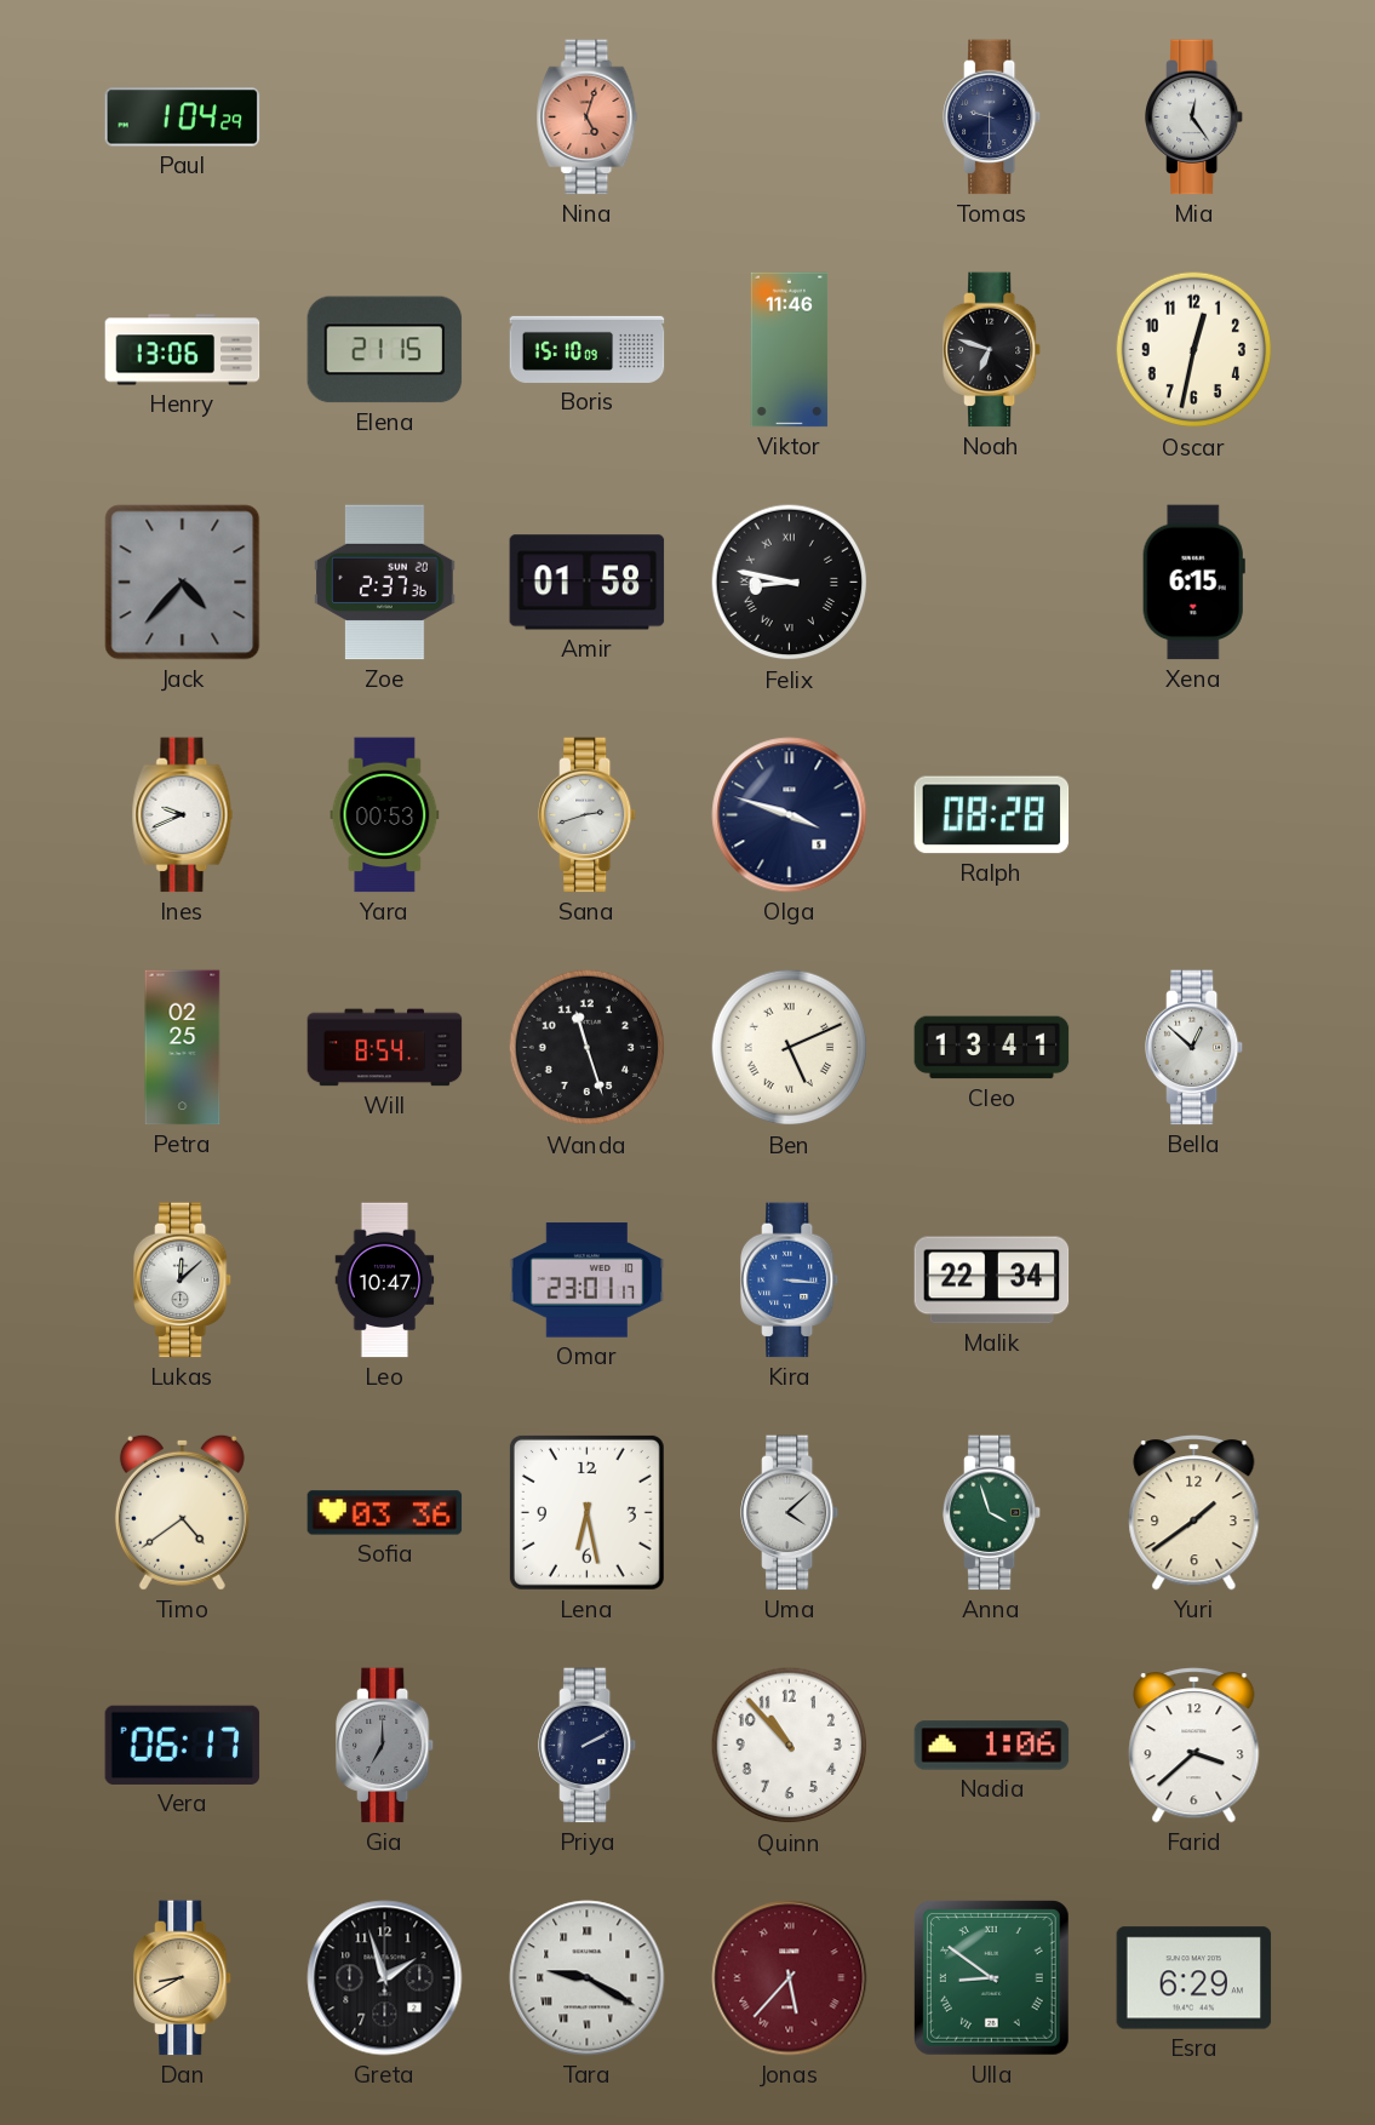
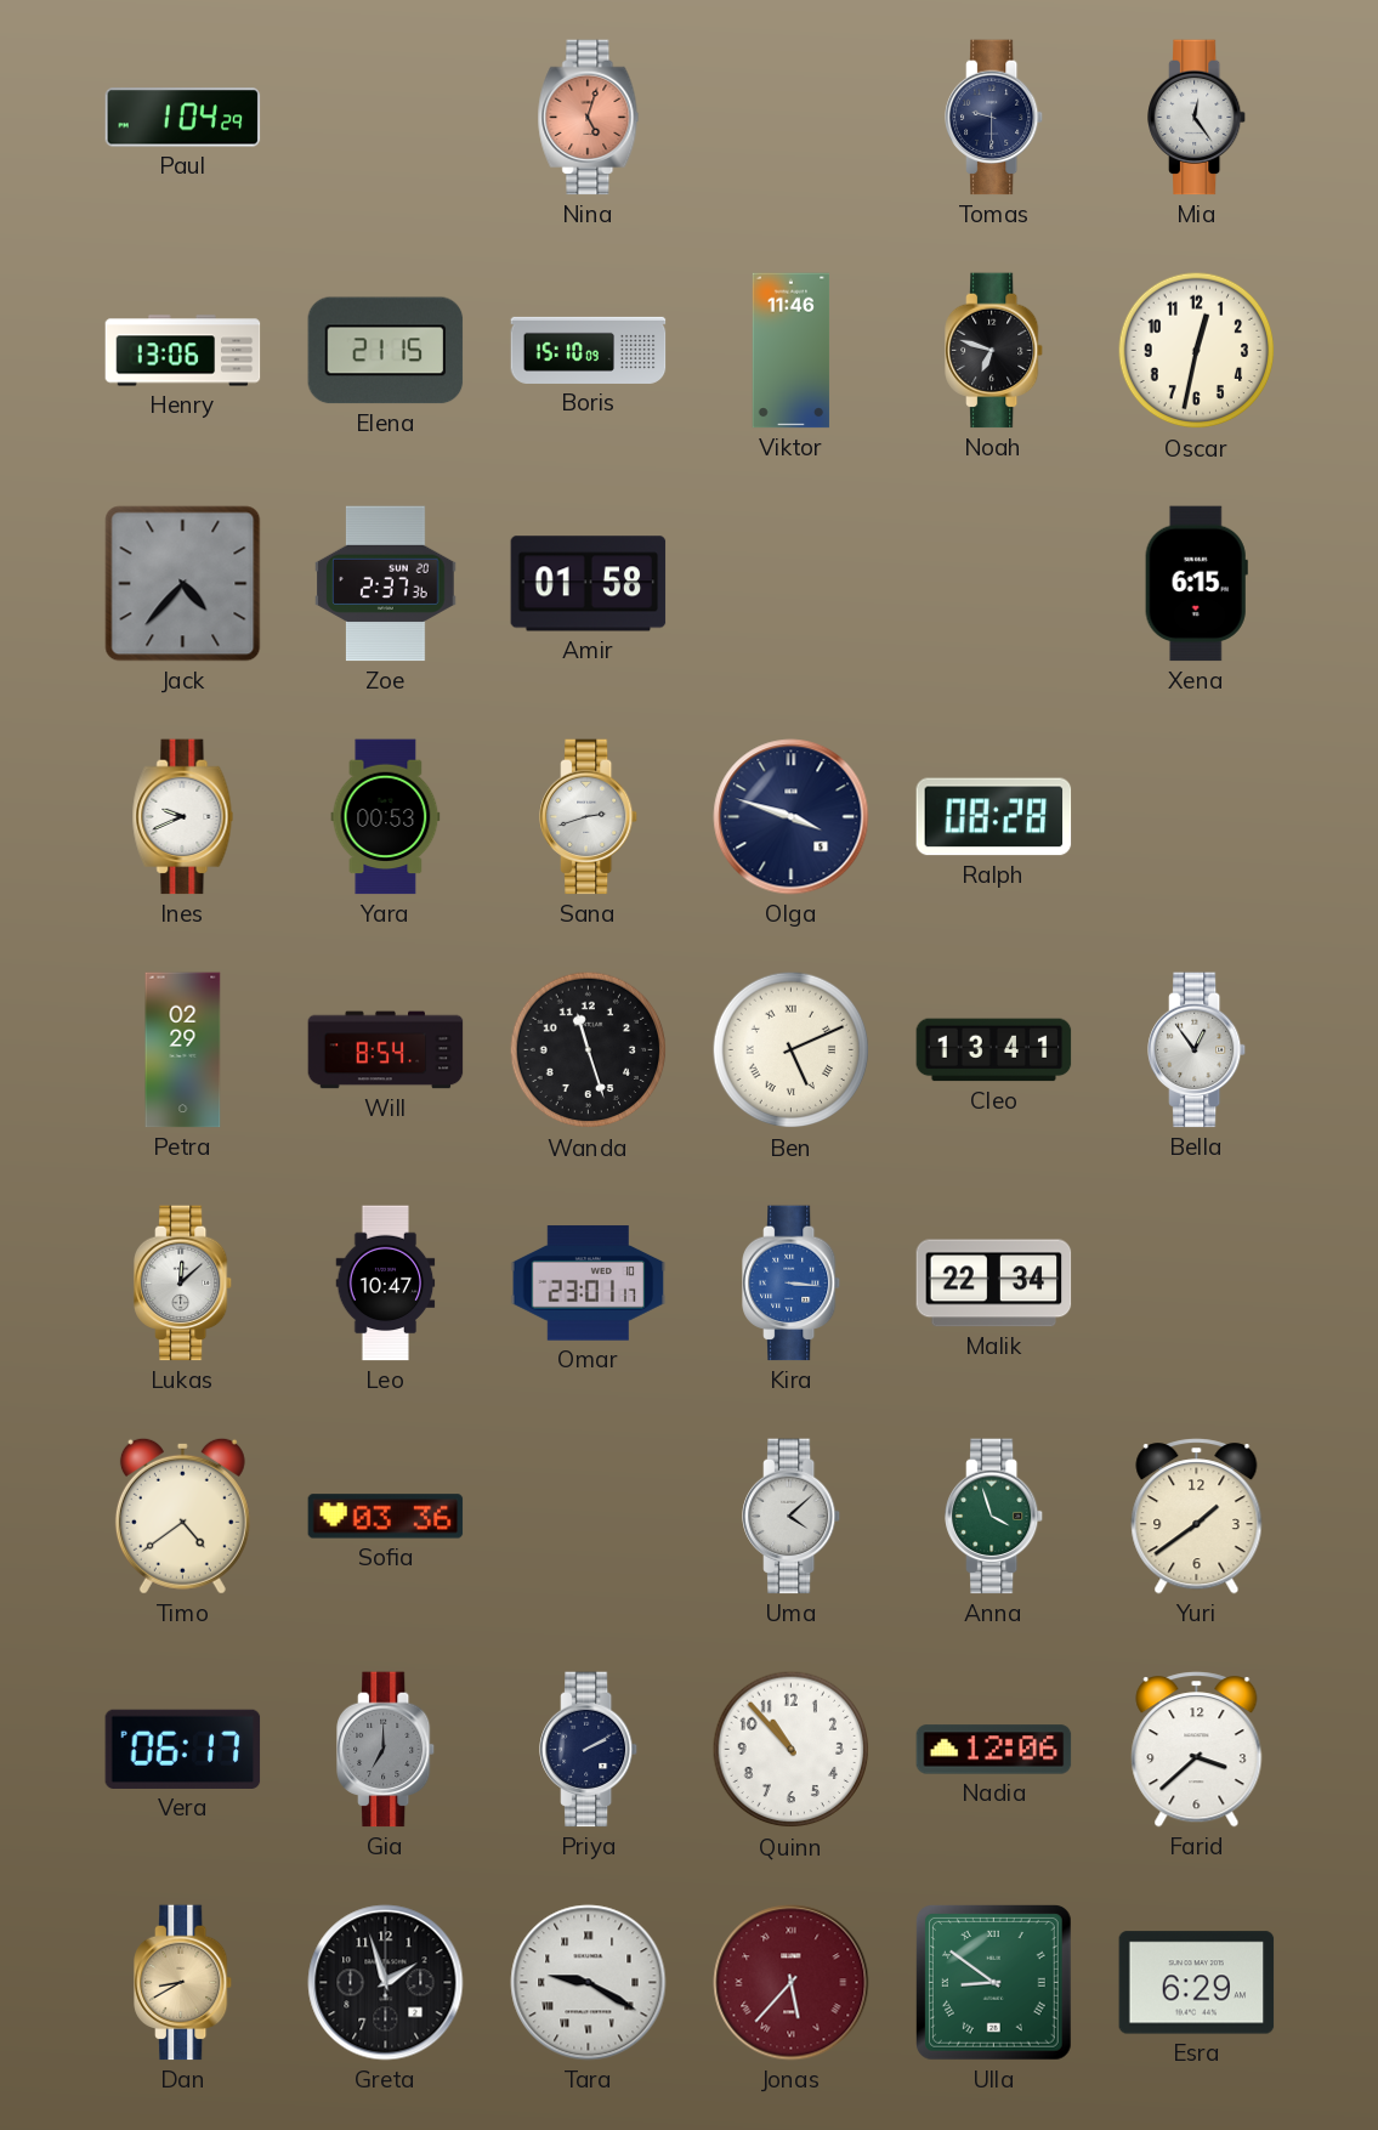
Felix: 8:47 -> none (790, 583)
Petra: 02:25 -> 02:29 (183, 1050)
Bella: 12:52 -> 12:54 (1198, 1050)
Lena: 6:28 -> none (586, 1512)
Nadia: 1:06 -> 12:06 (994, 1750)
